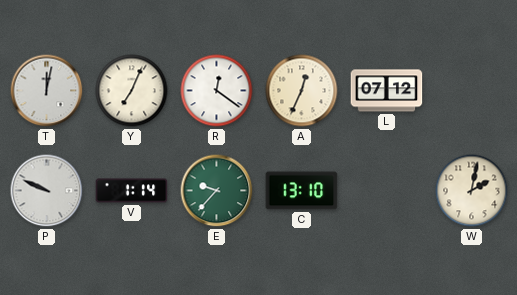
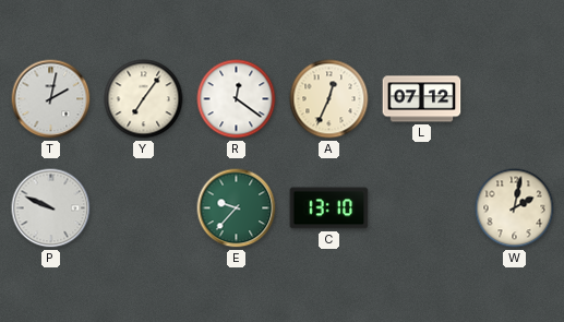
T: 12:02 -> 2:02 (51, 99)
Y: 7:04 -> 7:06 (144, 99)
V: 1:14 -> none (132, 191)
